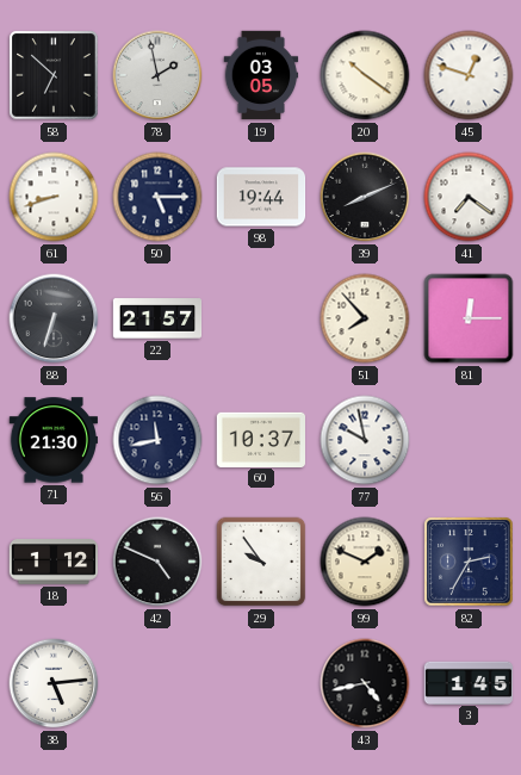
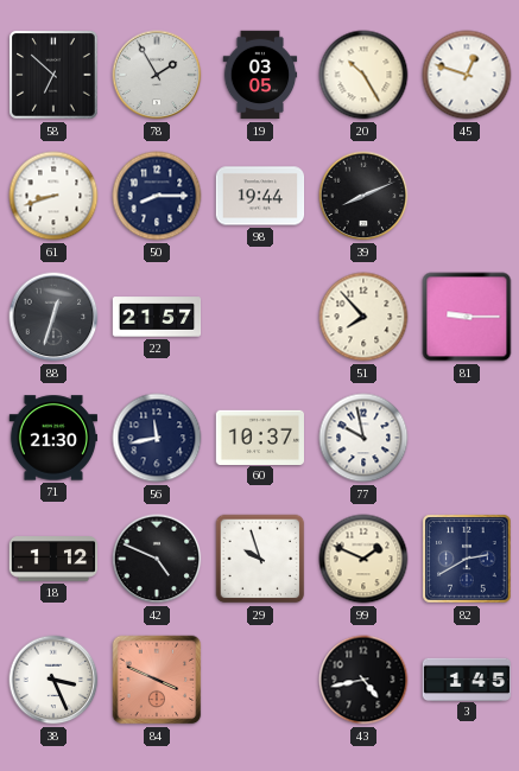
78: 1:58 -> 1:55 (157, 75)
20: 10:21 -> 10:25 (363, 75)
50: 5:15 -> 8:15 (157, 196)
41: 7:21 -> none (469, 197)
88: 6:33 -> 12:33 (53, 317)
81: 12:15 -> 9:15 (467, 317)
29: 9:54 -> 9:57 (260, 559)
82: 2:35 -> 2:40 (467, 559)
38: 5:14 -> 3:26 (53, 680)
84: none -> 3:49 (157, 680)
